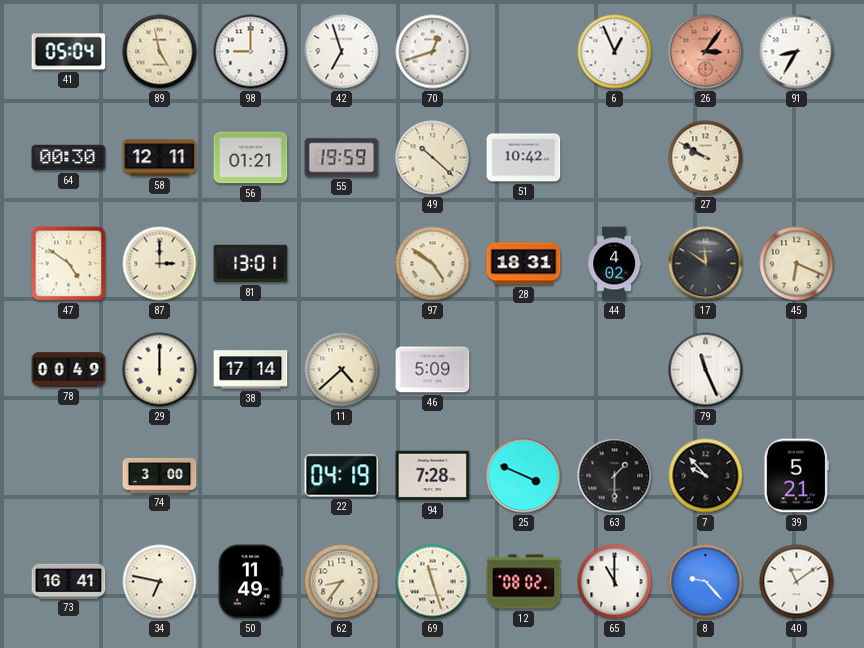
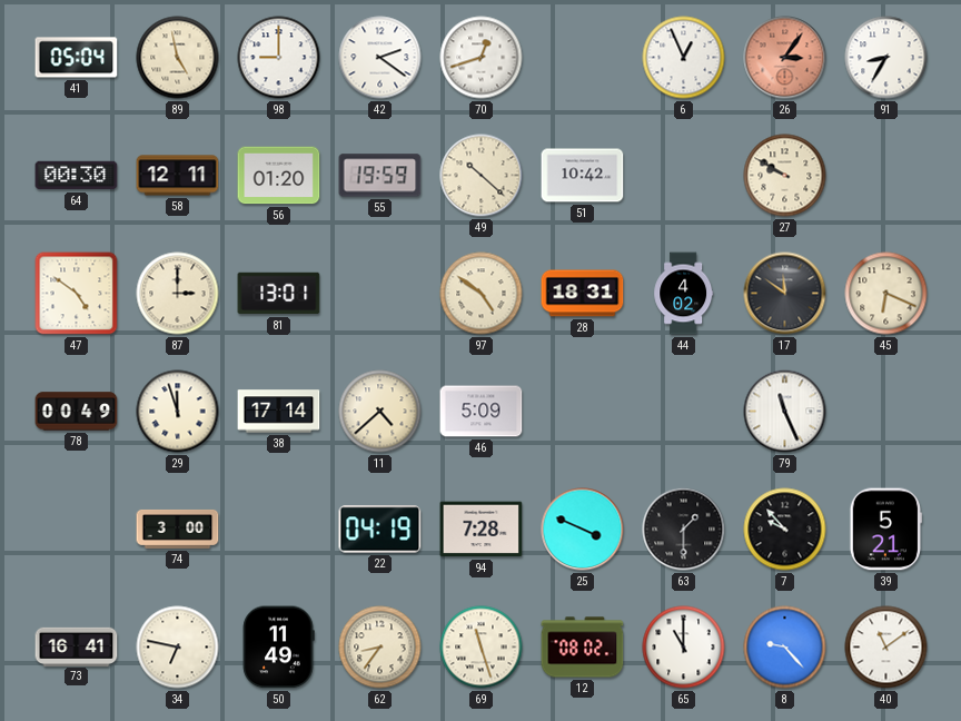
42: 6:57 -> 2:21 (380, 58)
56: 01:21 -> 01:20 (279, 176)
29: 12:00 -> 11:57 (178, 412)
